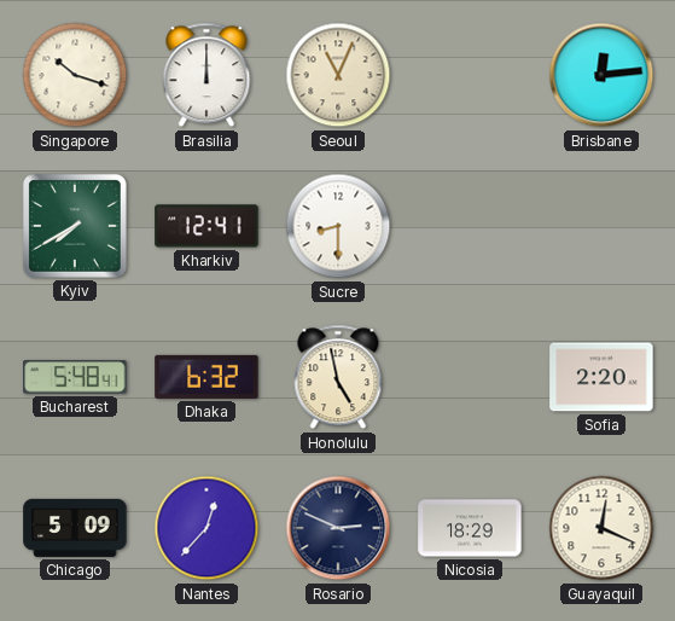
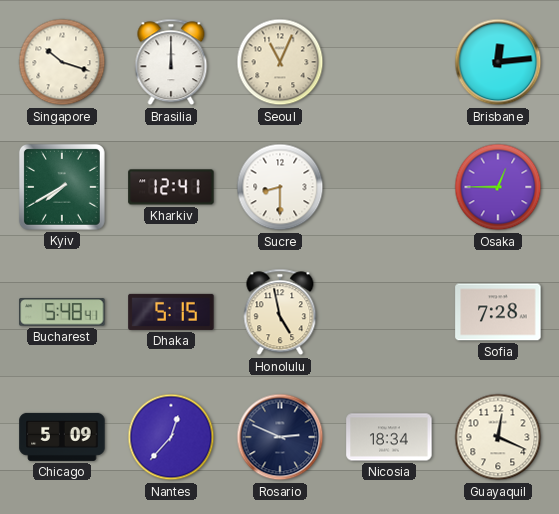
Osaka: none -> 12:45 (498, 187)
Dhaka: 6:32 -> 5:15 (171, 312)
Sofia: 2:20 -> 7:28 (498, 312)
Nicosia: 18:29 -> 18:34 (389, 437)
